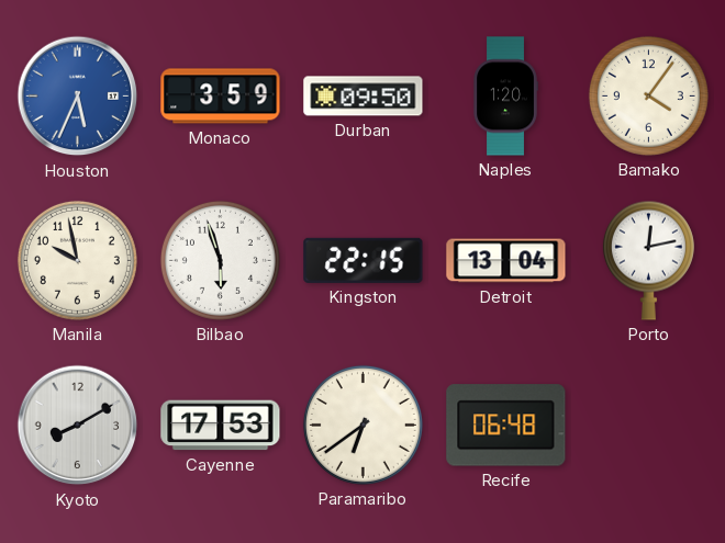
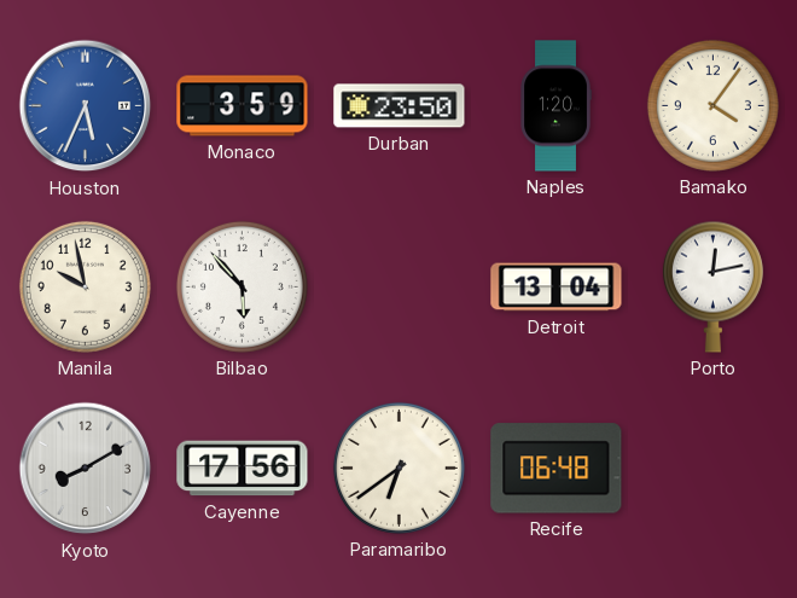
Durban: 09:50 -> 23:50 (400, 106)
Bilbao: 5:57 -> 5:53 (242, 286)
Kingston: 22:15 -> none (364, 260)
Cayenne: 17:53 -> 17:56 (243, 469)
